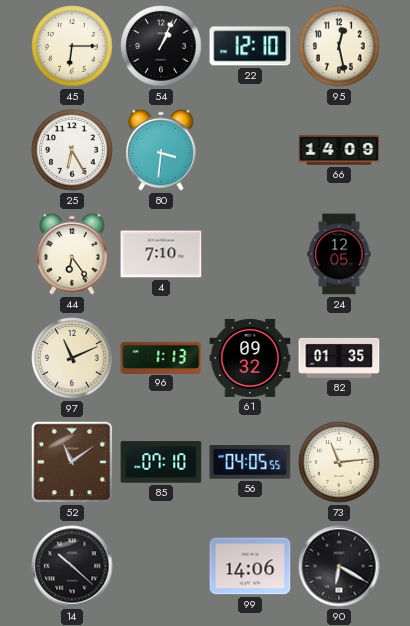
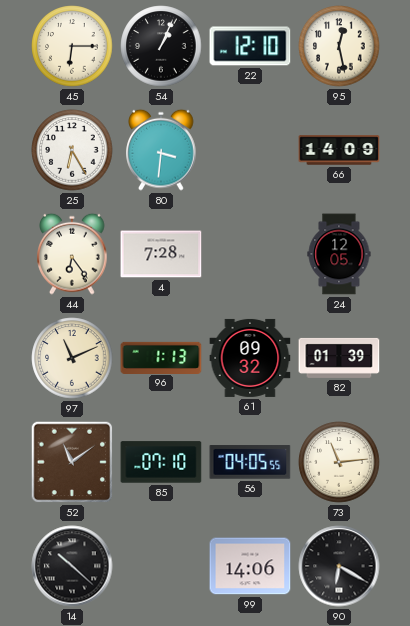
4: 7:10 -> 7:28 (161, 254)
82: 01:35 -> 01:39 (339, 358)
